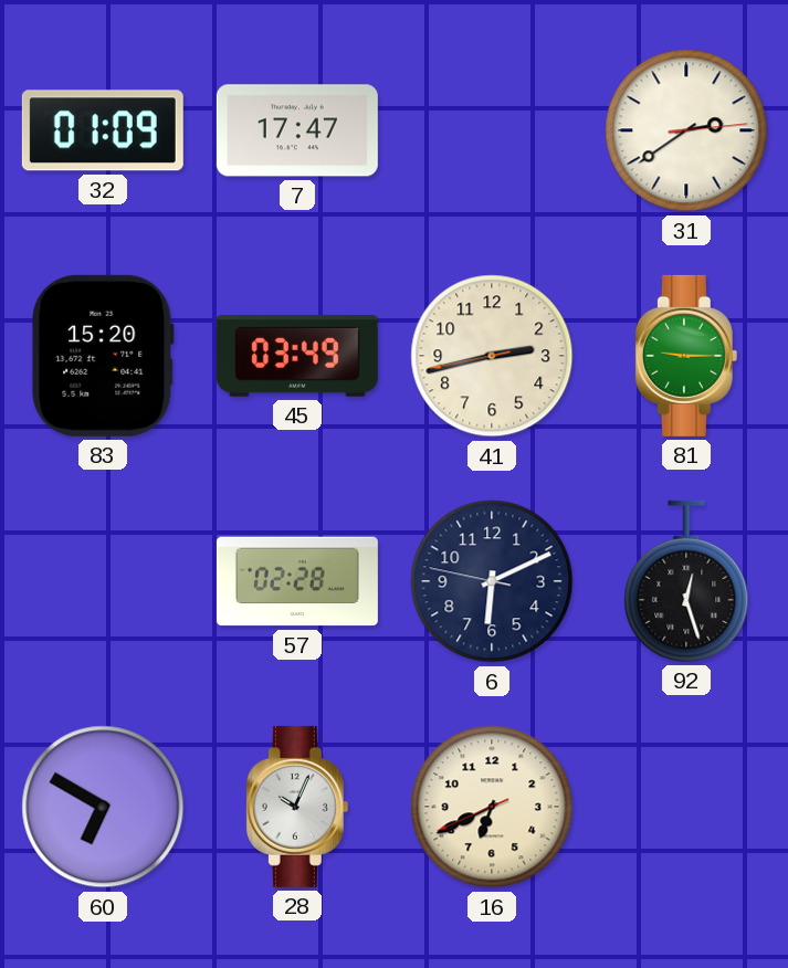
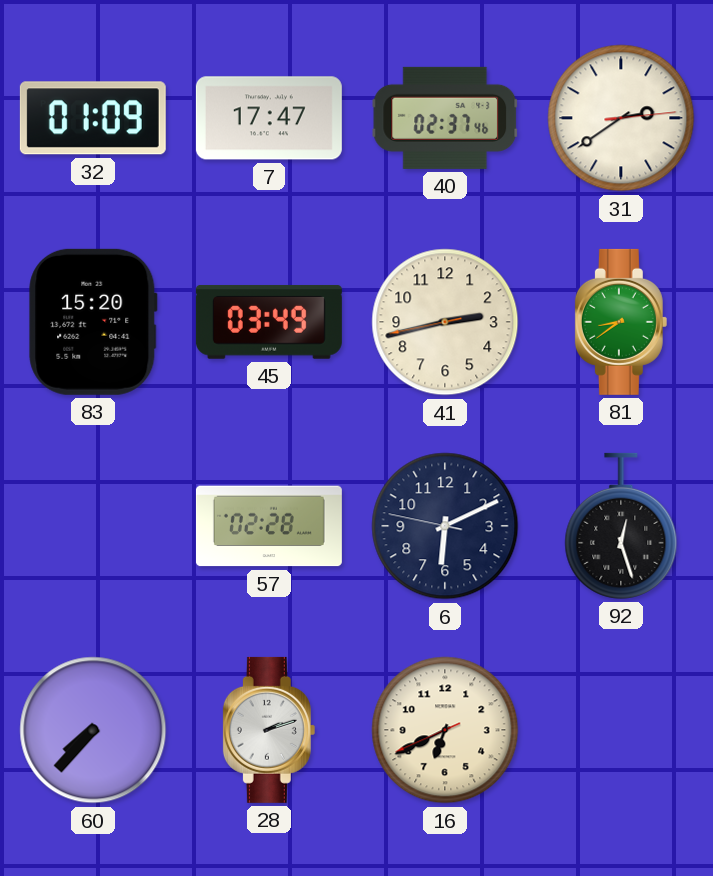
40: none -> 02:37 (445, 118)
81: 9:15 -> 8:39 (621, 322)
60: 6:50 -> 7:37 (93, 730)
28: 10:04 -> 2:12 (269, 730)
